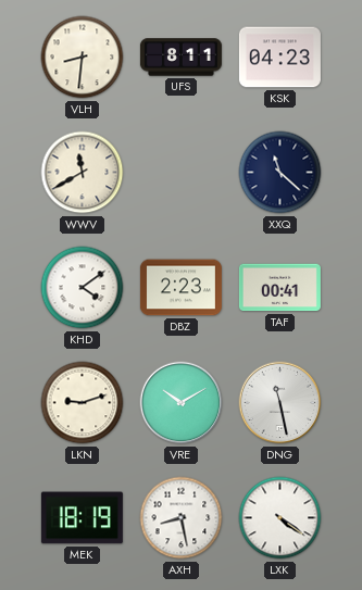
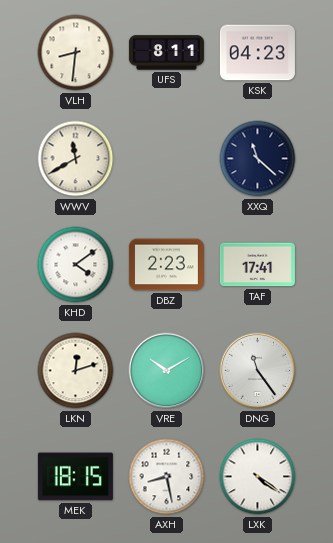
TAF: 00:41 -> 17:41 (257, 265)
LKN: 9:12 -> 12:12 (76, 371)
DNG: 11:28 -> 11:24 (258, 371)
MEK: 18:19 -> 18:15 (75, 477)
